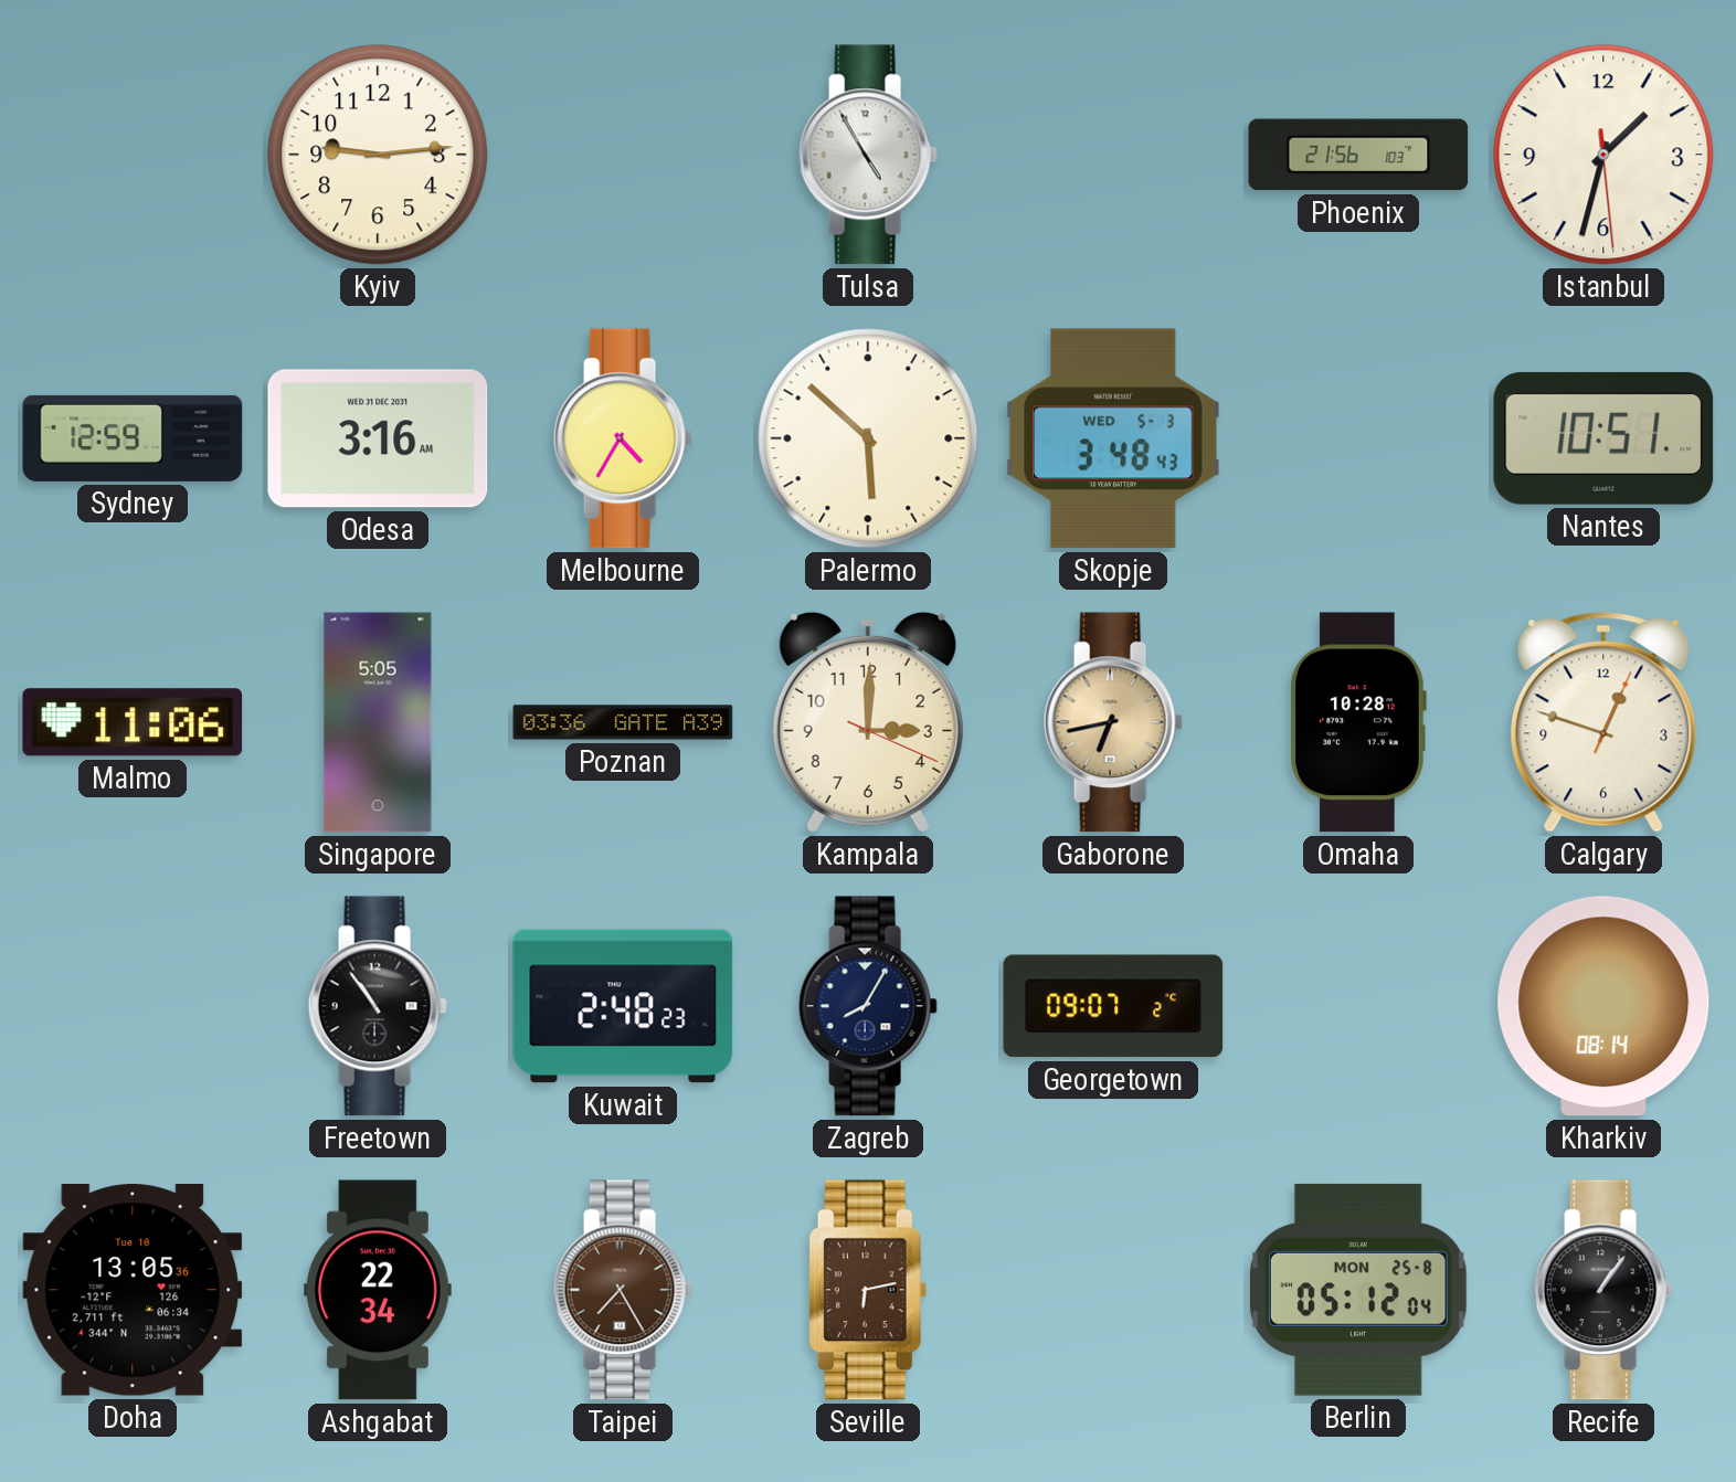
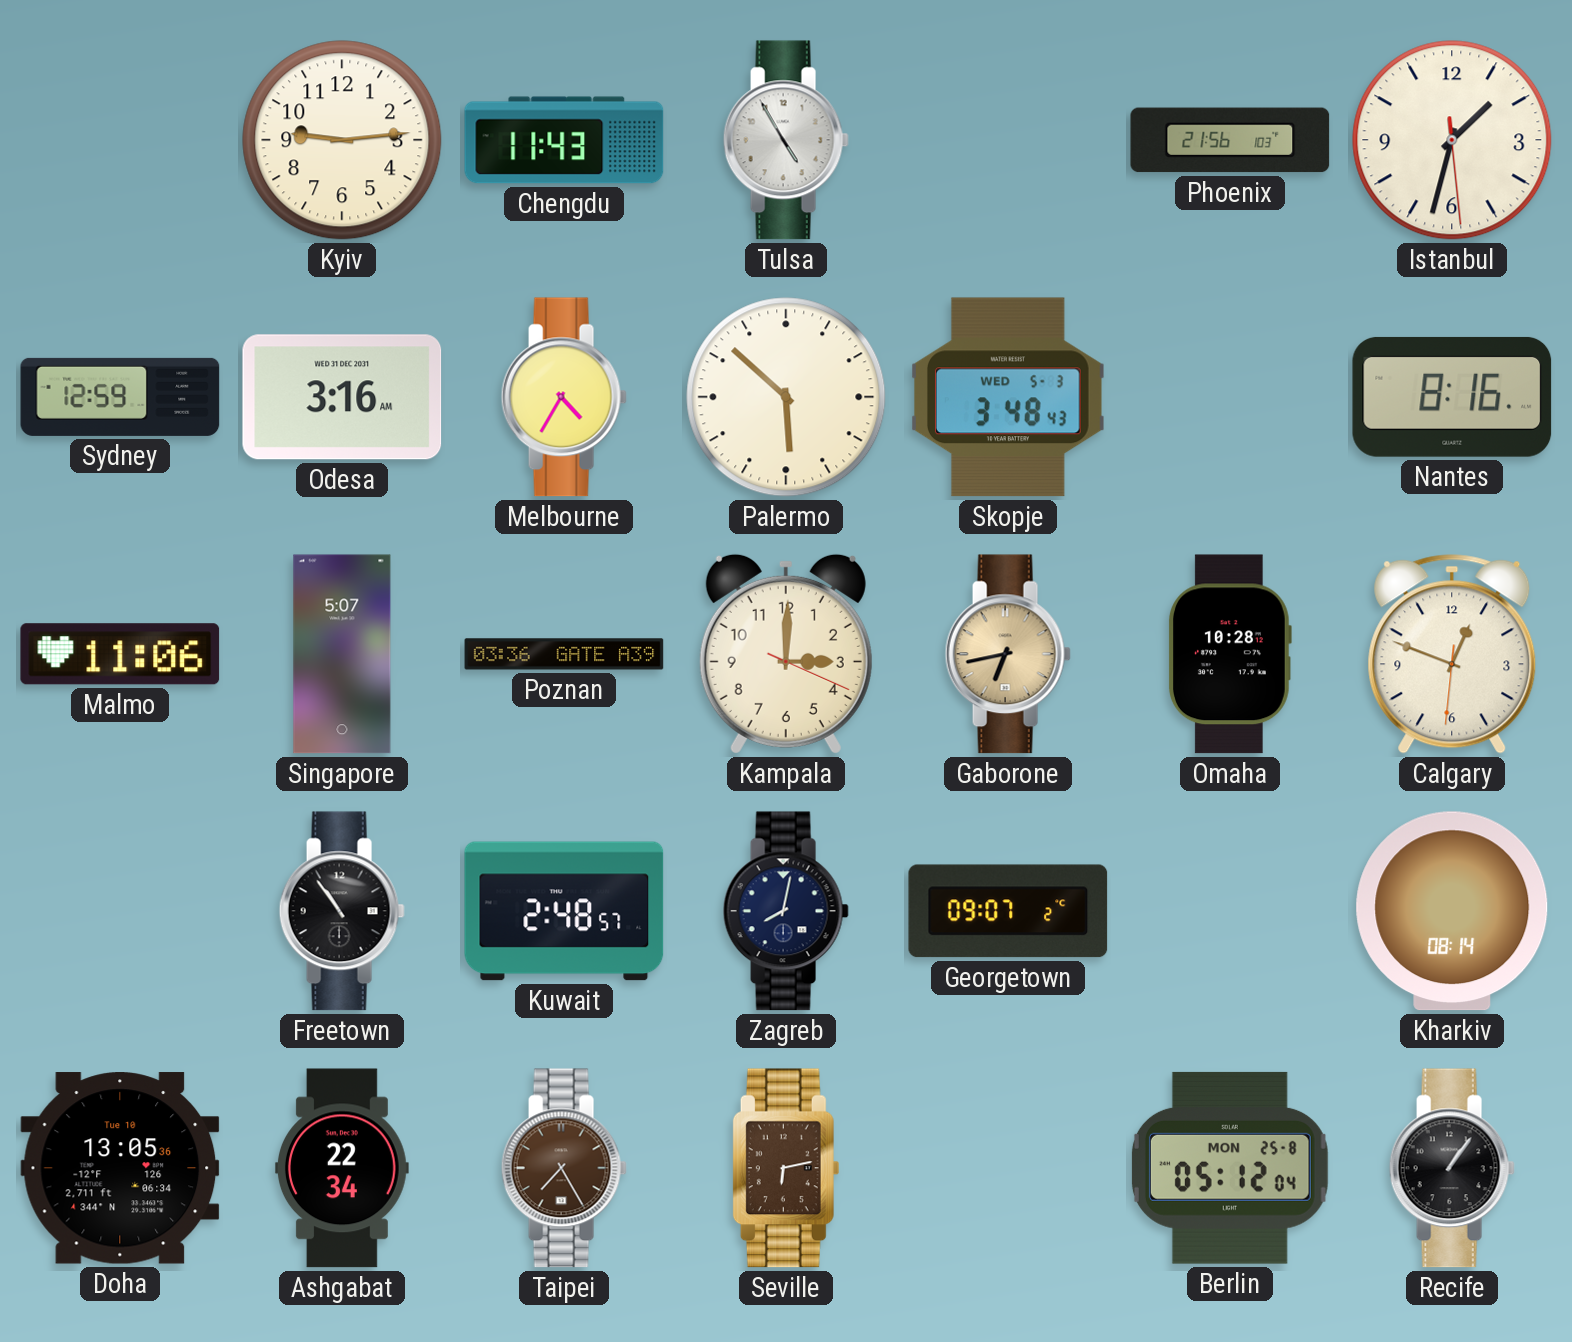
Chengdu: none -> 11:43 (564, 140)
Nantes: 10:51 -> 8:16 (1452, 397)
Singapore: 5:05 -> 5:07 (342, 654)
Calgary: 12:48:04 -> 12:48:31 (1452, 654)
Kuwait: 2:48:23 -> 2:48:57 (564, 911)
Zagreb: 8:05 -> 8:02 (786, 911)
